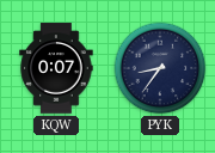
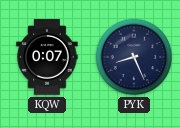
PYK: 8:36 -> 8:26 (134, 57)
